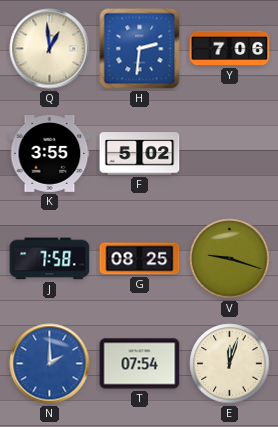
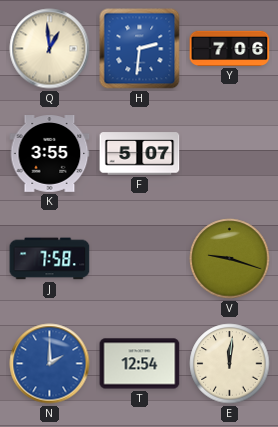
F: 5:02 -> 5:07 (140, 154)
G: 08:25 -> none (140, 259)
T: 07:54 -> 12:54 (140, 364)
E: 12:03 -> 12:01 (230, 364)
